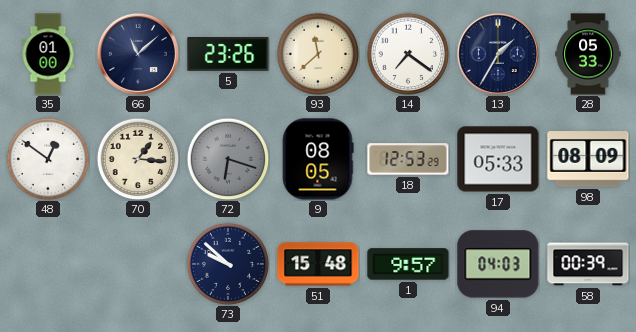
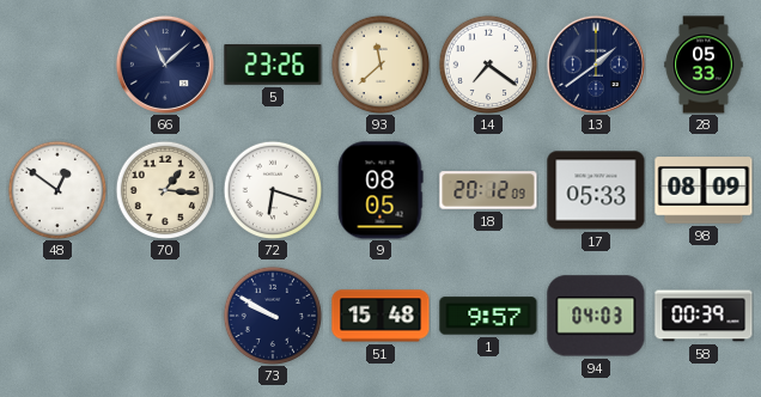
35: 01:00 -> none (48, 54)
13: 1:35 -> 1:39 (596, 65)
72 dial: grey -> white (273, 190)
18: 12:53 -> 20:12 (488, 190)
73: 9:52 -> 9:50 (273, 316)
